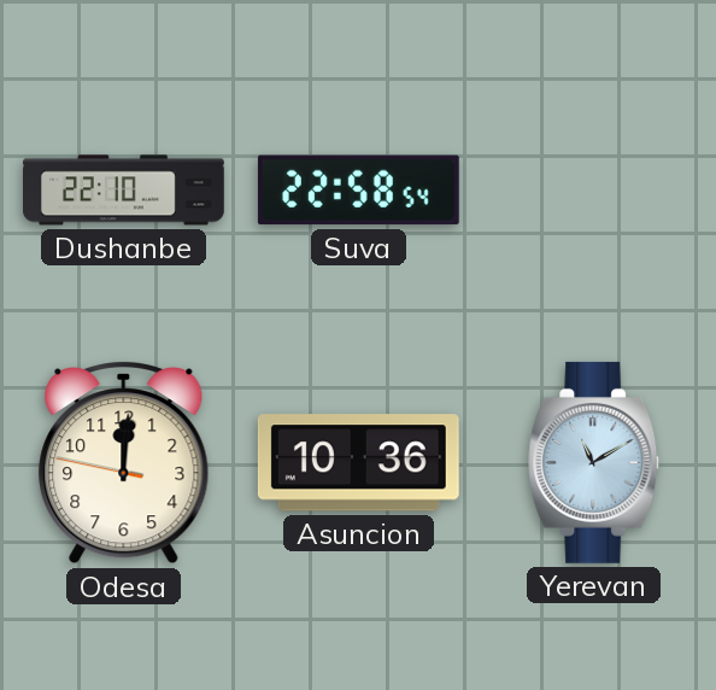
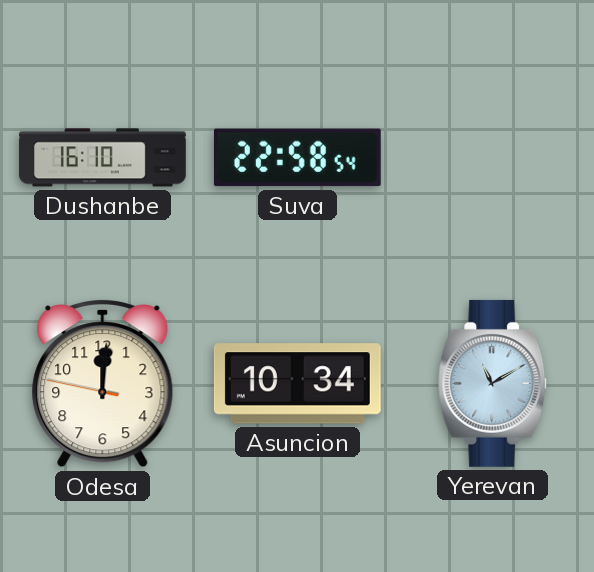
Dushanbe: 22:10 -> 16:10 (103, 158)
Asuncion: 10:36 -> 10:34 (297, 384)
